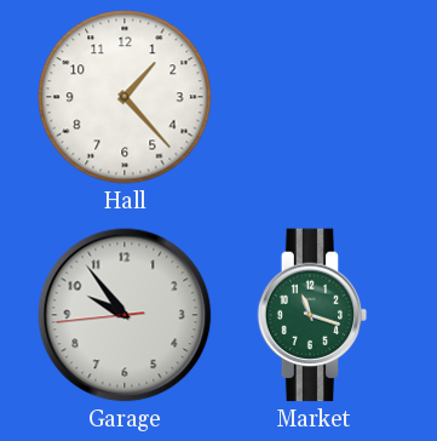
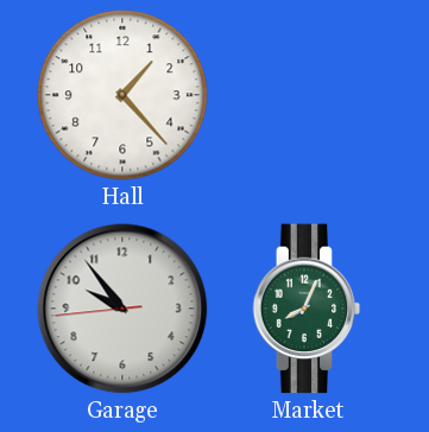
Market: 11:18 -> 8:04 (307, 309)
